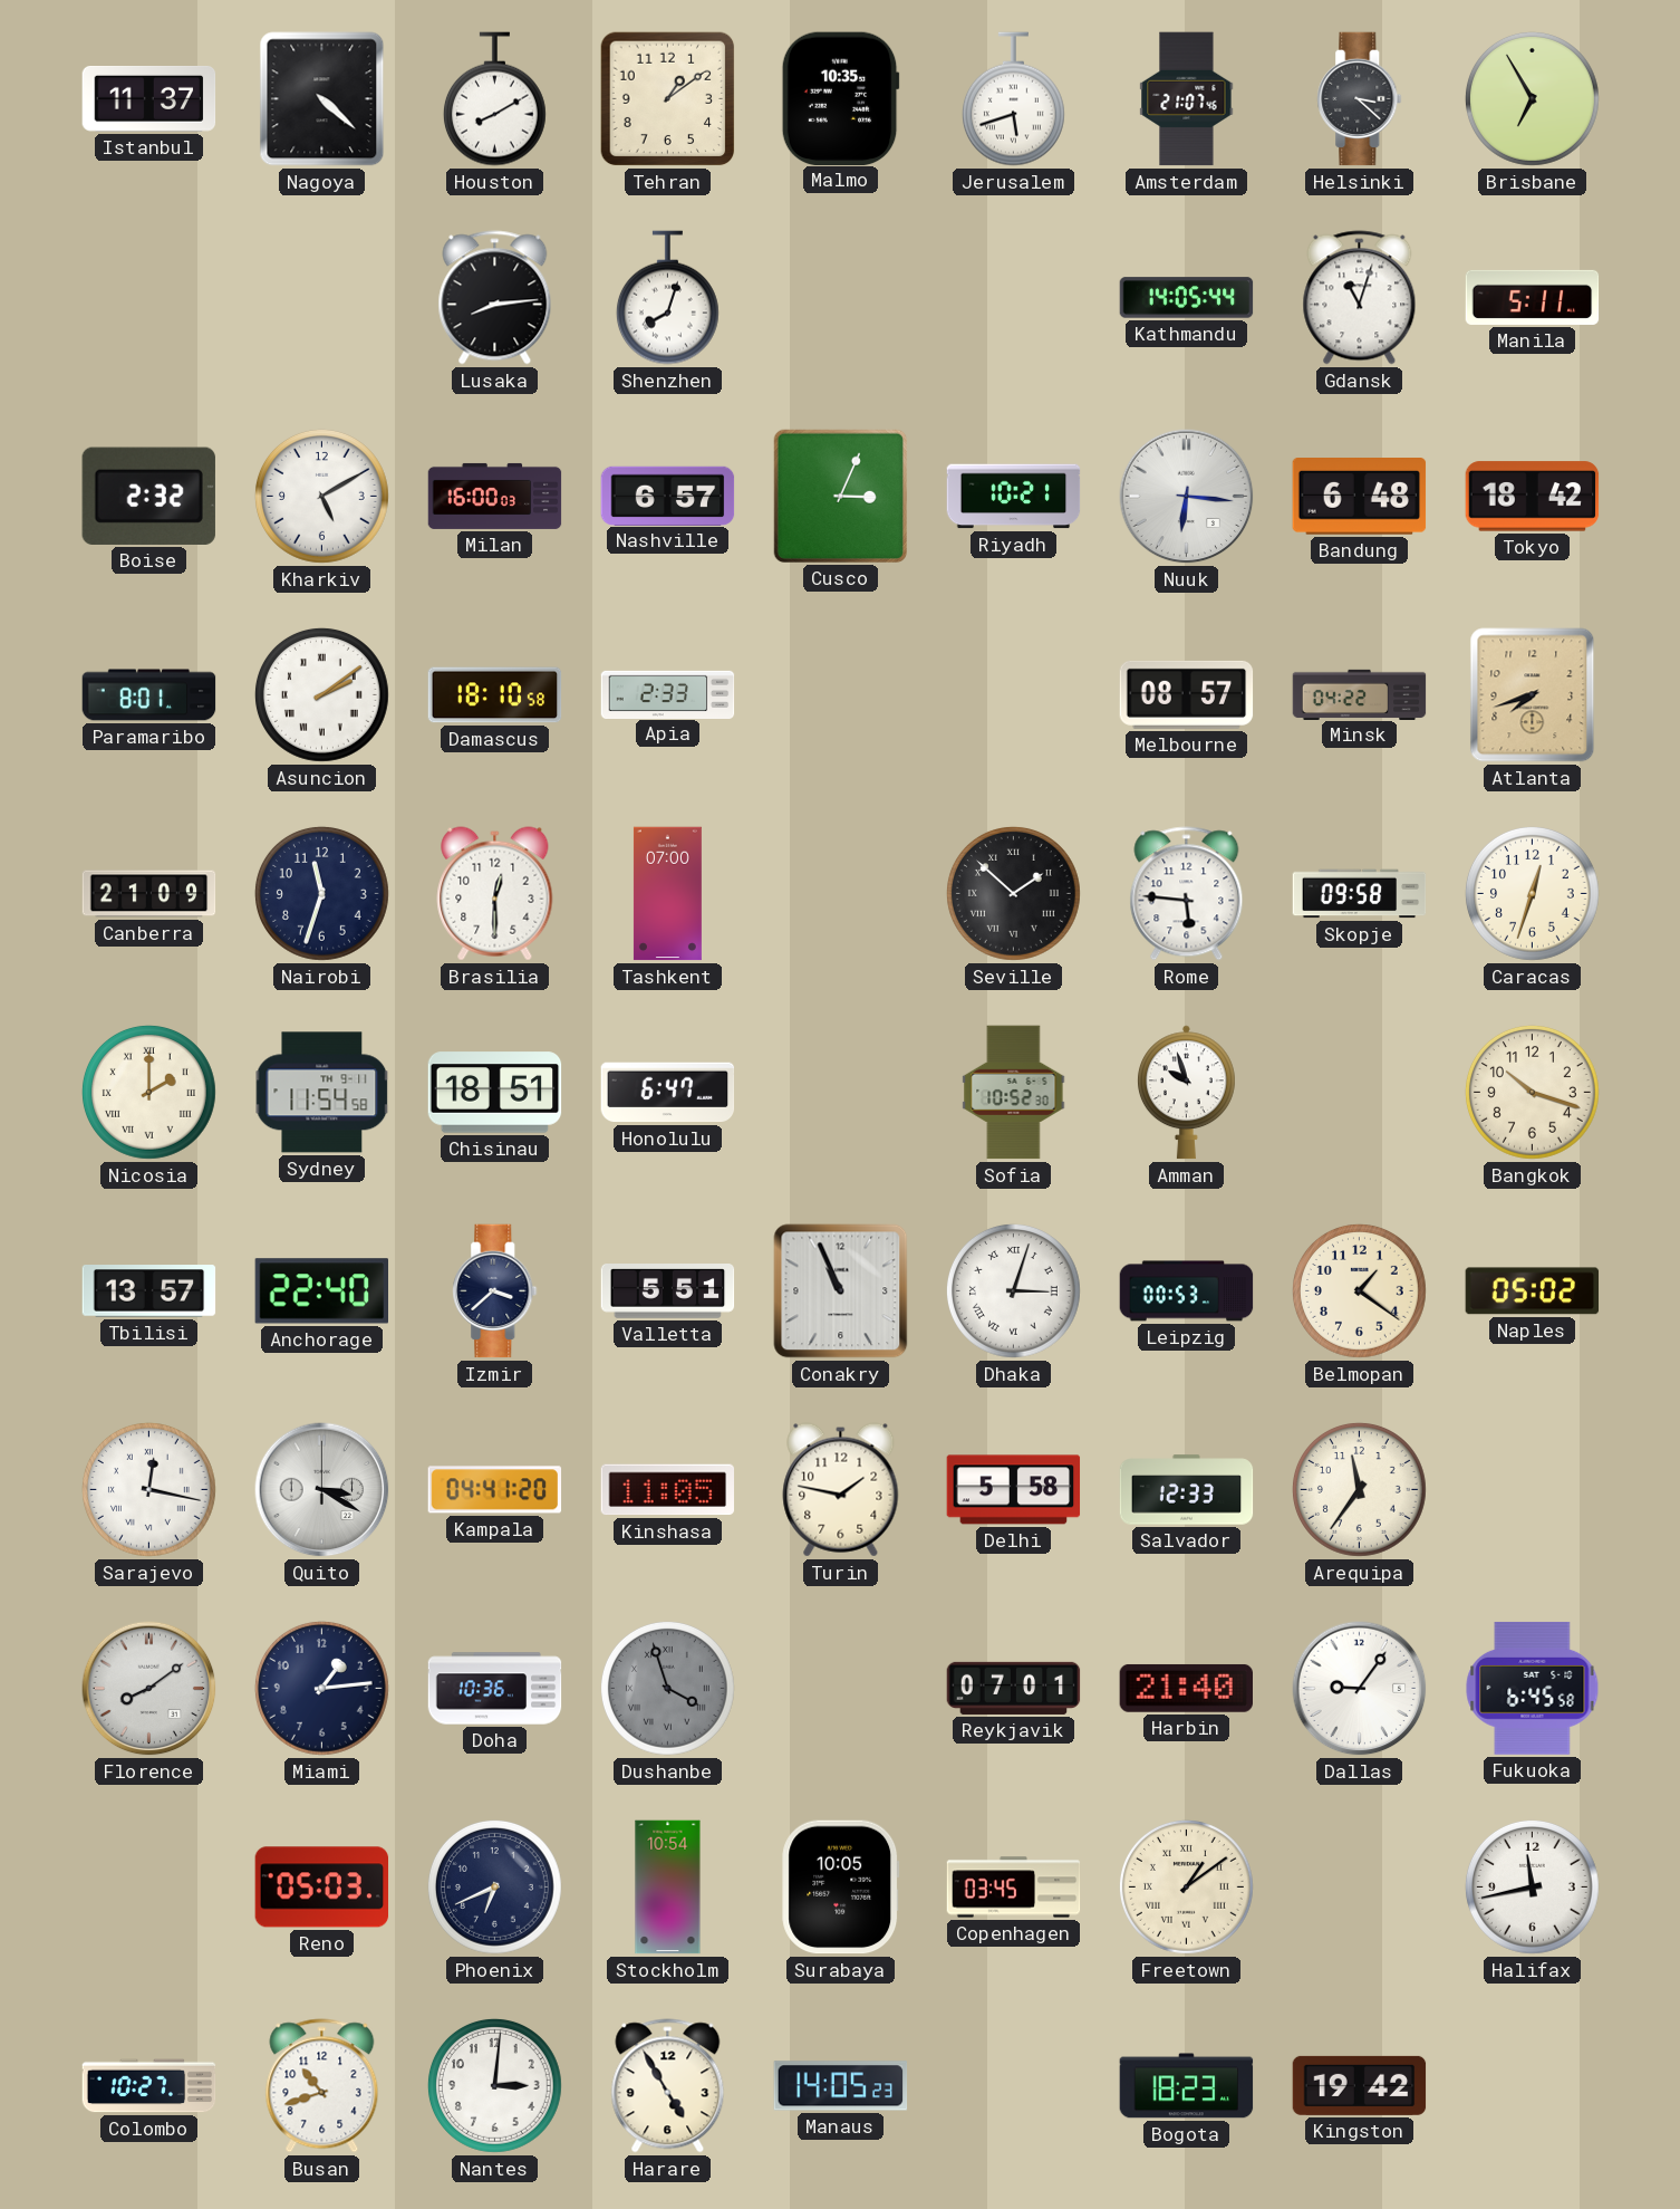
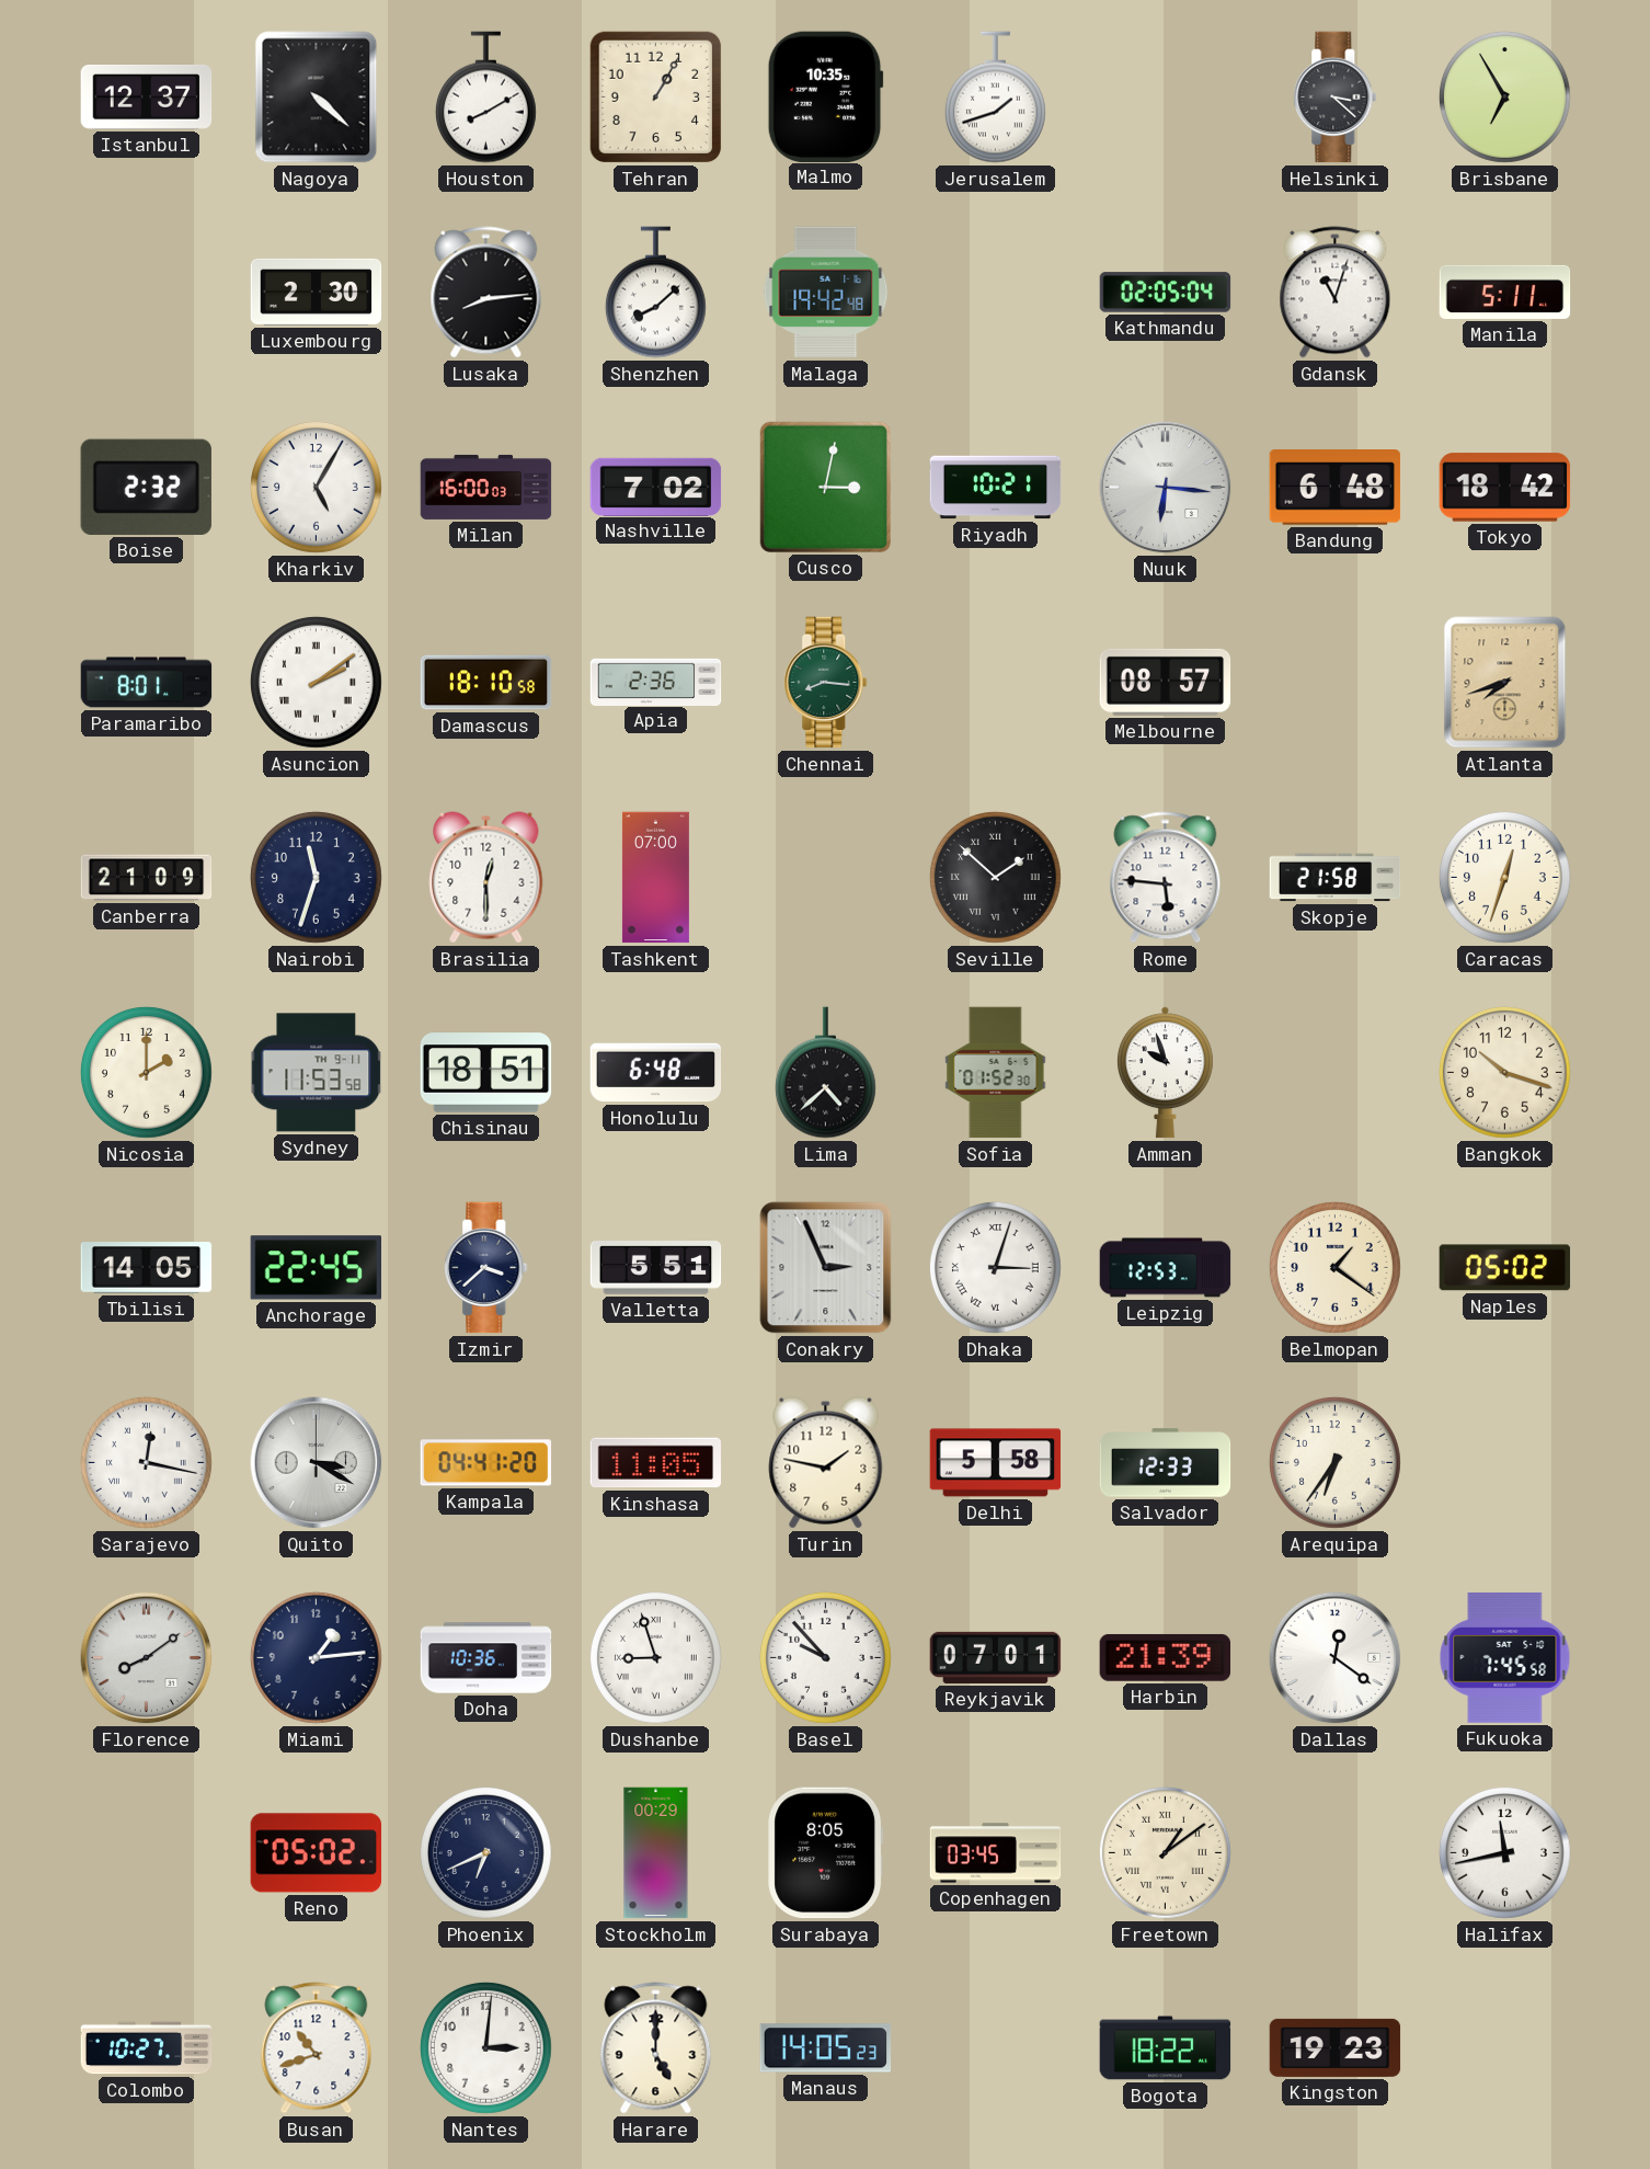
Istanbul: 11:37 -> 12:37 (147, 98)
Tehran: 1:09 -> 1:05 (656, 98)
Jerusalem: 5:42 -> 1:42 (995, 98)
Amsterdam: 21:07 -> none (1187, 99)
Luxembourg: none -> 2:30 (317, 292)
Shenzhen: 8:03 -> 8:08 (655, 293)
Malaga: none -> 19:42 (826, 293)
Kathmandu: 14:05 -> 02:05 (1166, 293)
Kharkiv: 5:10 -> 5:05 (316, 487)
Nashville: 6:57 -> 7:02 (656, 487)
Cusco: 3:04 -> 3:02 (825, 487)
Apia: 2:33 -> 2:36 (656, 682)
Chennai: none -> 8:16 (826, 683)
Minsk: 04:22 -> none (1360, 694)
Skopje: 09:58 -> 21:58 (1336, 878)
Nicosia numerals: Roman -> Arabic (146, 1072)
Sydney: 11:54 -> 11:53 (317, 1073)
Honolulu: 6:47 -> 6:48 (656, 1073)
Lima: none -> 4:38 (825, 1073)
Sofia: 10:52 -> 01:52 (996, 1073)
Tbilisi: 13:57 -> 14:05 (147, 1268)
Anchorage: 22:40 -> 22:45 (316, 1268)
Conakry: 10:56 -> 2:56 (826, 1268)
Leipzig: 00:53 -> 12:53 (1166, 1268)
Arequipa: 11:36 -> 6:36 (1334, 1462)
Dushanbe: 3:57 -> 8:57 (655, 1657)
Dushanbe dial: grey -> white (655, 1657)
Basel: none -> 9:53 (825, 1657)
Harbin: 21:40 -> 21:39 (1165, 1657)
Dallas: 9:06 -> 12:21 (1336, 1658)
Fukuoka: 6:45 -> 7:45 (1505, 1657)
Reno: 05:03 -> 05:02 (317, 1853)
Stockholm: 10:54 -> 00:29 (656, 1853)
Surabaya: 10:05 -> 8:05 (826, 1853)
Harare: 4:55 -> 5:00 (656, 2048)
Bogota: 18:23 -> 18:22 (1166, 2048)
Kingston: 19:42 -> 19:23 (1336, 2047)
